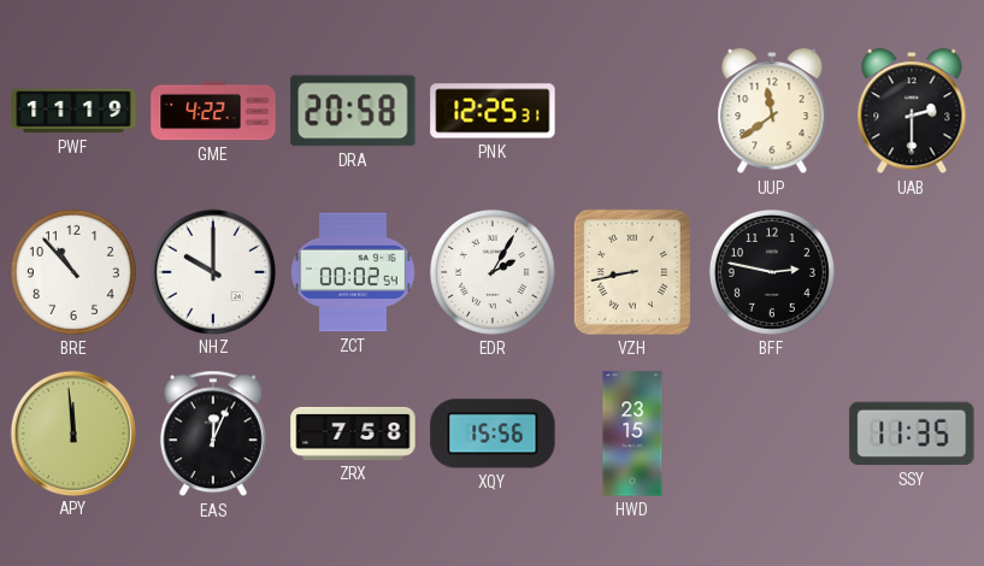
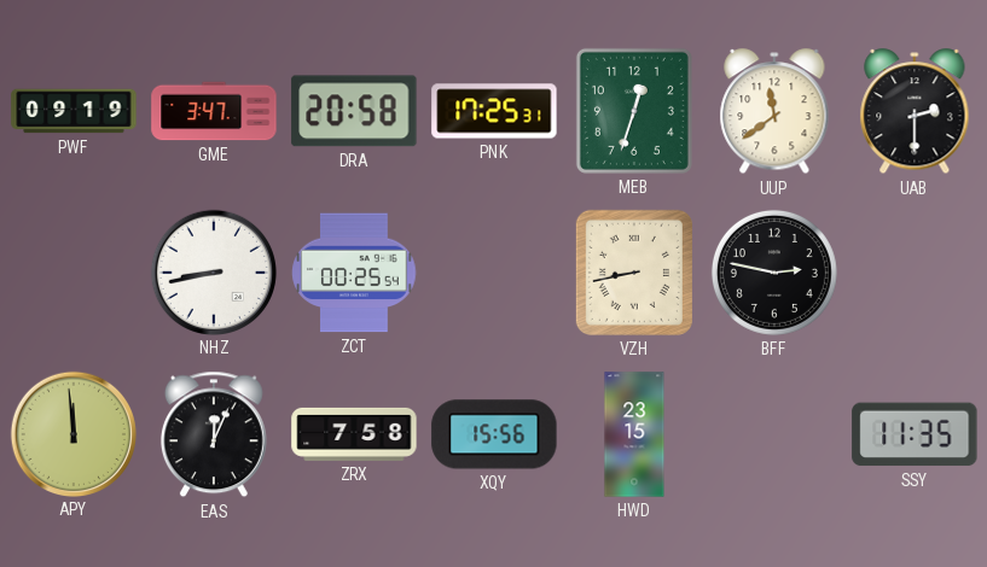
PWF: 11:19 -> 09:19 (74, 111)
GME: 4:22 -> 3:47 (214, 111)
PNK: 12:25 -> 17:25 (494, 111)
MEB: none -> 12:33 (634, 111)
BRE: 10:53 -> none (73, 272)
NHZ: 10:00 -> 8:43 (213, 271)
ZCT: 00:02 -> 00:25 (354, 273)
EDR: 2:05 -> none (493, 272)
